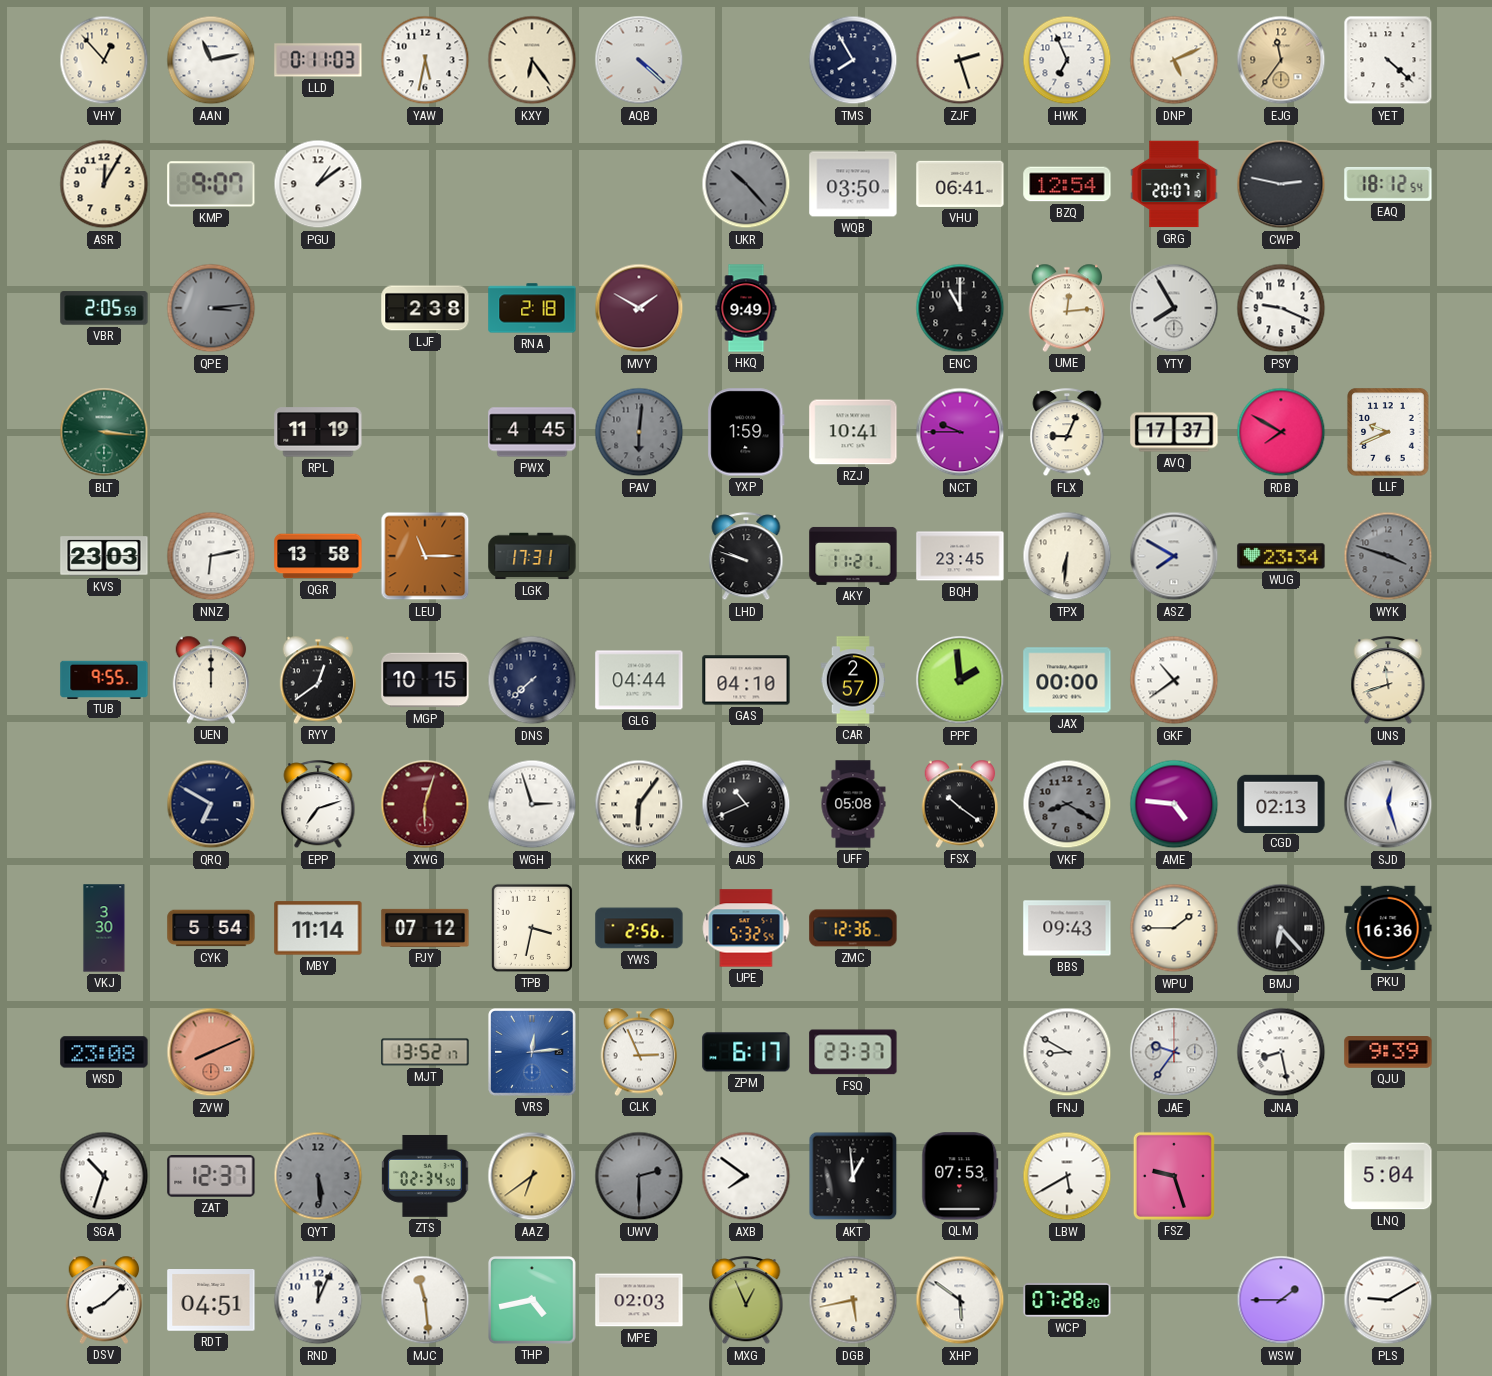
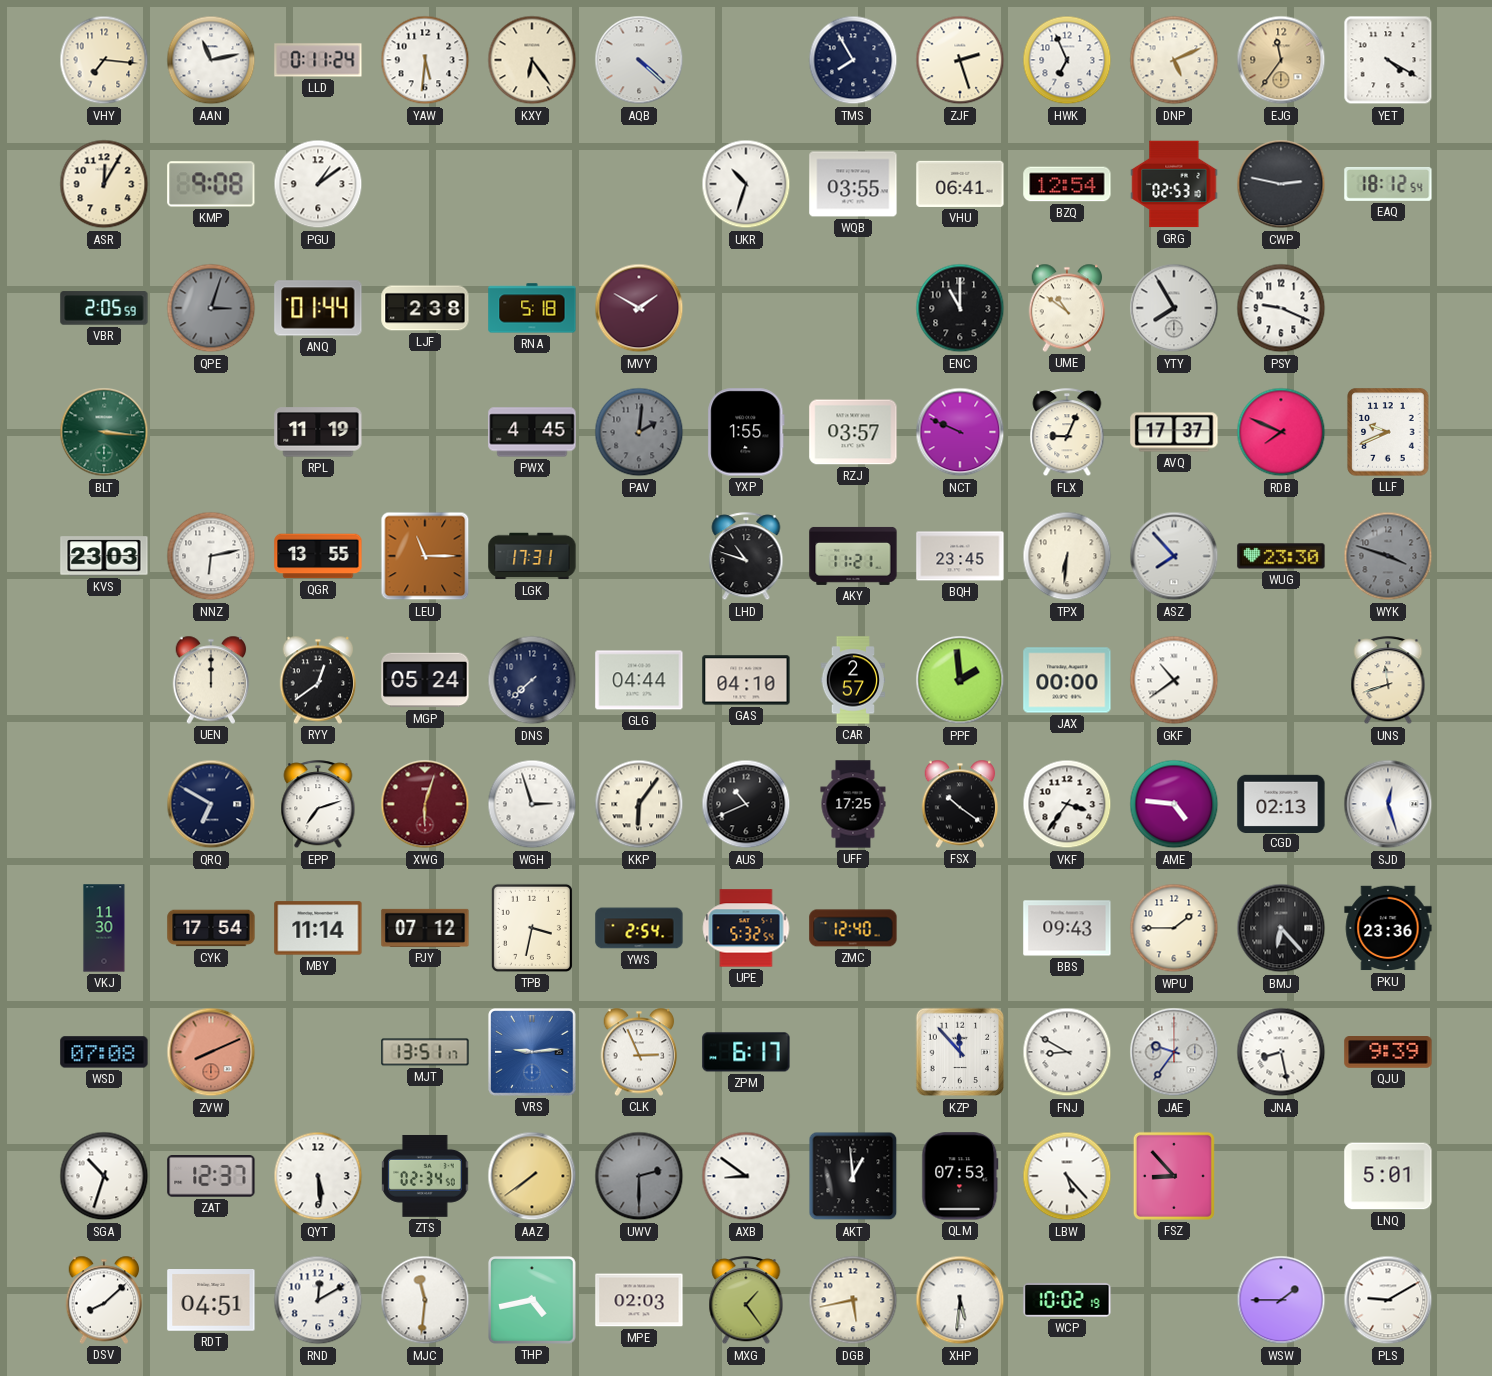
VHY: 12:53 -> 7:16 (104, 60)
LLD: 0:11:03 -> 0:11:24 (318, 60)
YAW: 5:32 -> 5:31 (425, 60)
YET: 4:22 -> 4:20 (1388, 60)
KMP: 9:07 -> 9:08 (211, 184)
UKR: 10:23 -> 10:33 (746, 184)
UKR dial: grey -> white (746, 184)
WQB: 03:50 -> 03:55 (853, 184)
GRG: 20:07 -> 02:53 (1174, 184)
QPE: 3:14 -> 3:03 (211, 308)
ANQ: none -> 01:44 (318, 308)
RNA: 2:18 -> 5:18 (532, 308)
HKQ: 9:49 -> none (746, 308)
UME: 12:14 -> 10:51 (1067, 308)
PAV: 6:01 -> 2:01 (639, 432)
YXP: 1:59 -> 1:55 (746, 432)
RZJ: 10:41 -> 03:57 (853, 432)
NCT: 9:45 -> 9:49 (960, 432)
RDB: 7:50 -> 7:49 (1281, 432)
QGR: 13:58 -> 13:55 (318, 556)
LHD: 9:48 -> 10:48 (746, 557)
ASZ: 7:50 -> 7:53 (1174, 556)
WUG: 23:34 -> 23:30 (1281, 556)
TUB: 9:55 -> none (104, 679)
MGP: 10:15 -> 05:24 (425, 680)
UFF: 05:08 -> 17:25 (853, 804)
VKF: 8:20 -> 3:36 (1067, 804)
VKF dial: grey -> white (1067, 804)
VKJ: 3:30 -> 11:30 (104, 928)
CYK: 5:54 -> 17:54 (211, 928)
YWS: 2:56 -> 2:54 (639, 928)
ZMC: 12:36 -> 12:40 (853, 928)
PKU: 16:36 -> 23:36 (1388, 928)
WSD: 23:08 -> 07:08 (104, 1052)
MJT: 13:52 -> 13:51 (425, 1052)
VRS: 12:14 -> 9:14 (532, 1052)
FSQ: 23:37 -> none (853, 1052)
KZP: none -> 11:53 (960, 1052)
QYT dial: grey -> white (318, 1176)
AAZ: 6:39 -> 7:39 (532, 1176)
AXB: 7:51 -> 8:51 (746, 1176)
LBW: 5:40 -> 5:23 (1067, 1176)
FSZ: 9:27 -> 8:53 (1174, 1176)
LNQ: 5:04 -> 5:01 (1388, 1176)
RND: 12:04 -> 12:10 (318, 1300)
MJC: 11:29 -> 11:31 (425, 1300)
MXG: 12:56 -> 1:24 (746, 1301)
XHP: 5:51 -> 5:31 (960, 1300)
WCP: 07:28 -> 10:02 (1067, 1300)
